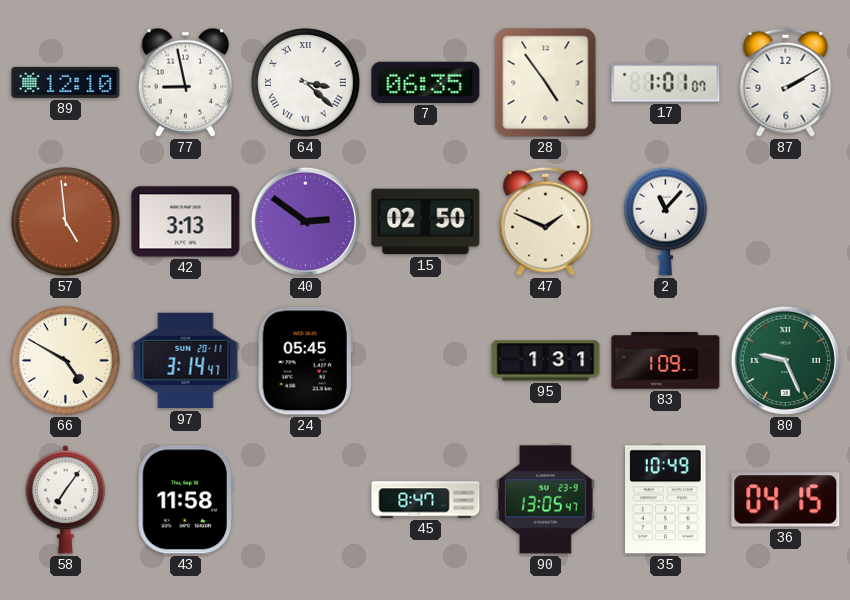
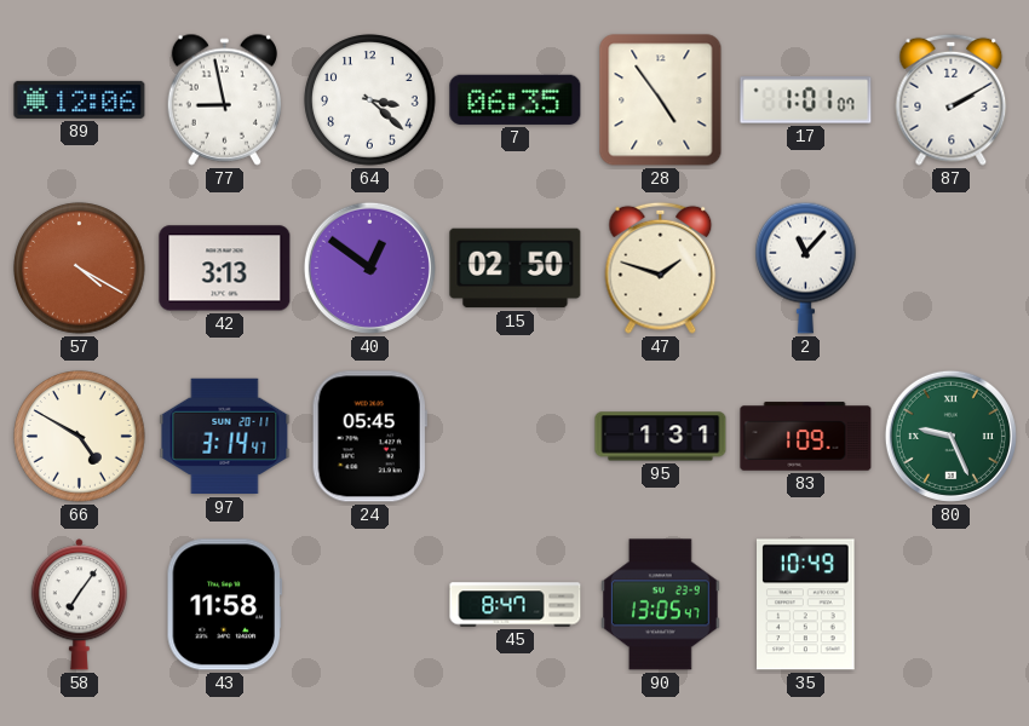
89: 12:10 -> 12:06 (80, 99)
64 numerals: Roman -> Arabic (370, 100)
57: 4:59 -> 4:20 (80, 269)
40: 2:51 -> 12:51 (369, 267)
47: 1:49 -> 1:48 (661, 267)
36: 04:15 -> none (786, 500)
